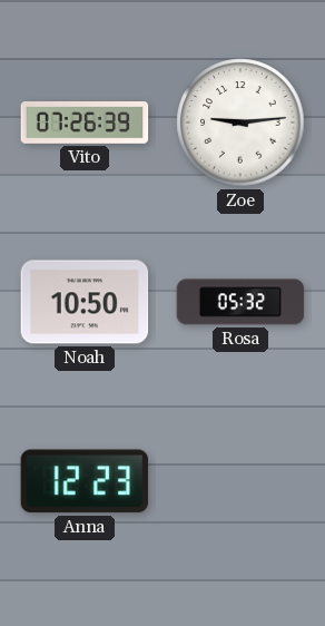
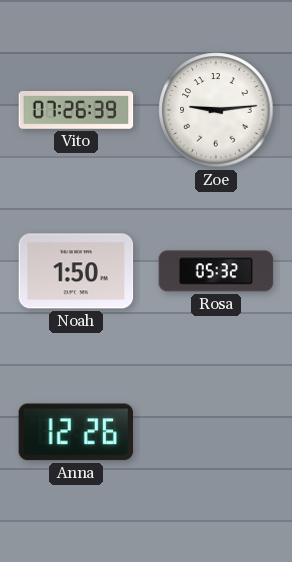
Noah: 10:50 -> 1:50 (76, 271)
Anna: 12:23 -> 12:26 (75, 432)
